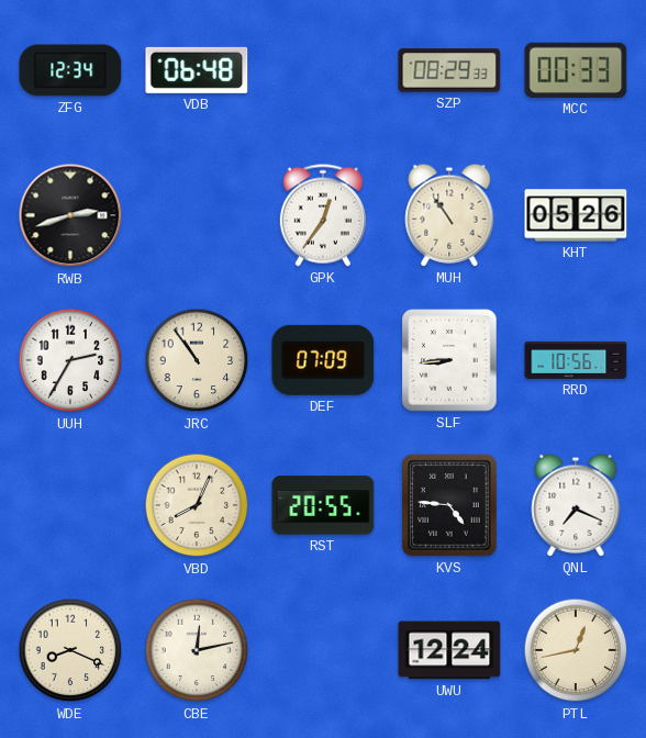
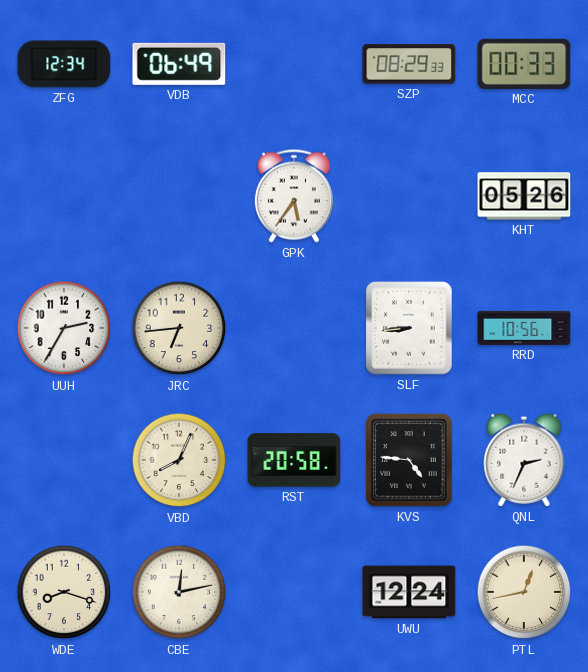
VDB: 06:48 -> 06:49 (179, 64)
RWB: 2:42 -> none (70, 215)
GPK: 12:36 -> 5:36 (294, 196)
MUH: 10:54 -> none (449, 215)
JRC: 10:54 -> 6:44 (179, 328)
DEF: 07:09 -> none (323, 360)
RST: 20:55 -> 20:58 (294, 460)
QNL: 7:19 -> 2:34 (524, 460)
WDE: 8:19 -> 8:18 (64, 592)
